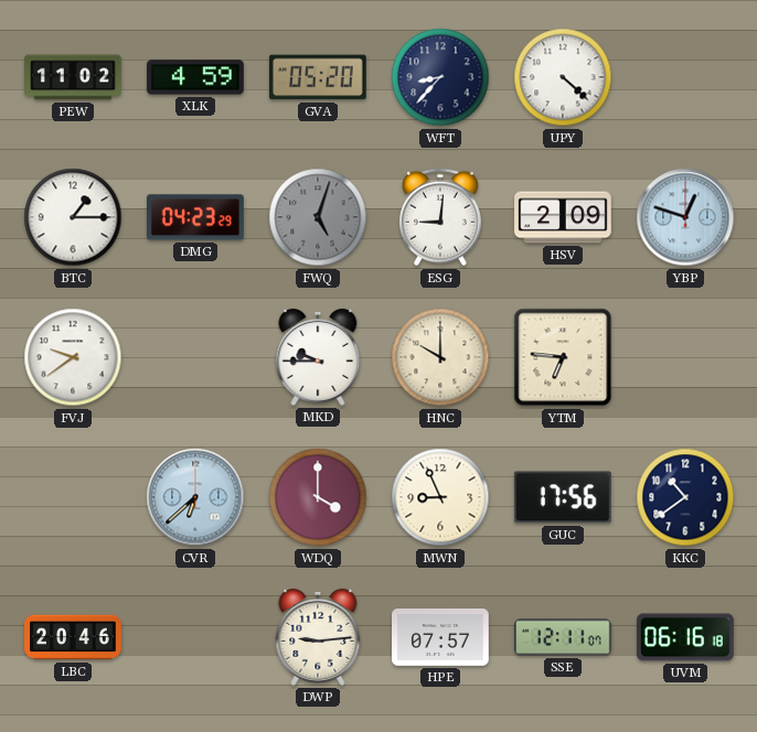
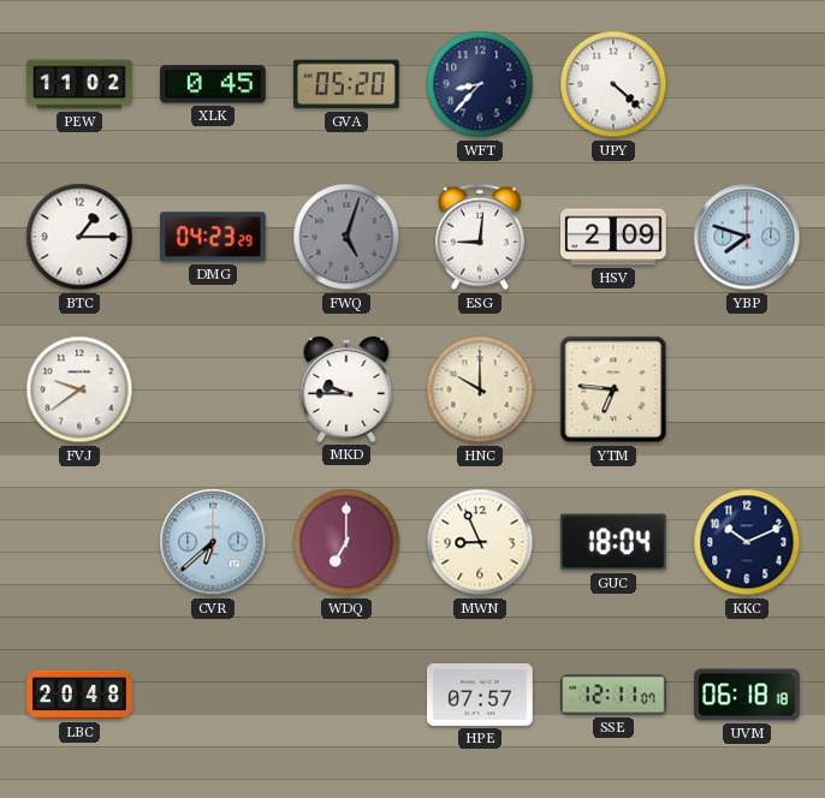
XLK: 4:59 -> 0:45 (214, 84)
YBP: 12:48 -> 7:48 (747, 237)
WDQ: 4:00 -> 7:00 (346, 542)
GUC: 17:56 -> 18:04 (613, 542)
KKC: 10:39 -> 10:11 (747, 542)
LBC: 20:46 -> 20:48 (79, 695)
DWP: 9:14 -> none (318, 637)
UVM: 06:16 -> 06:18 (748, 695)
